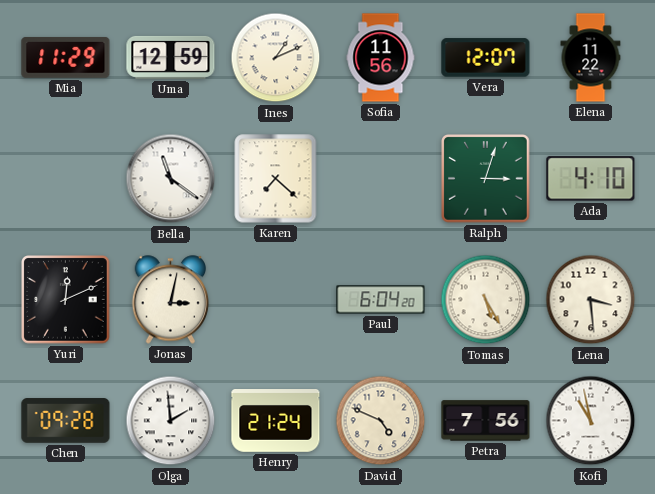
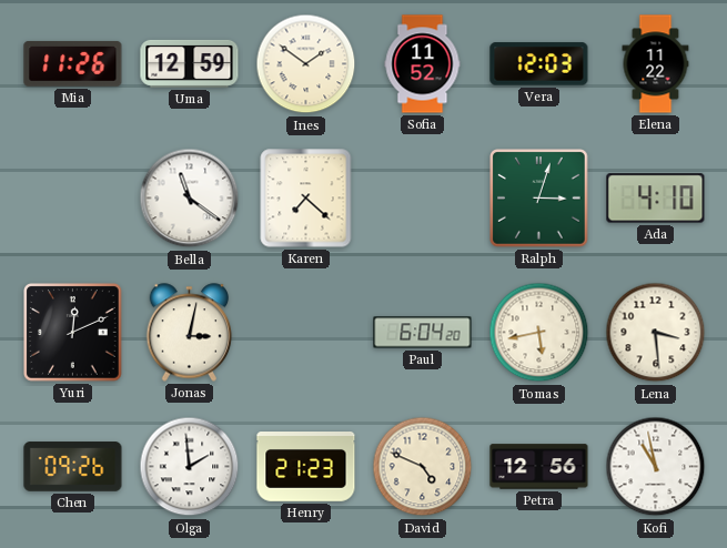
Mia: 11:29 -> 11:26 (73, 63)
Ines: 1:11 -> 1:51 (306, 64)
Sofia: 11:56 -> 11:52 (423, 64)
Vera: 12:07 -> 12:03 (539, 64)
Tomas: 5:25 -> 5:43 (539, 333)
Chen: 09:28 -> 09:26 (73, 467)
Henry: 21:24 -> 21:23 (306, 467)
Petra: 7:56 -> 12:56 (539, 467)
